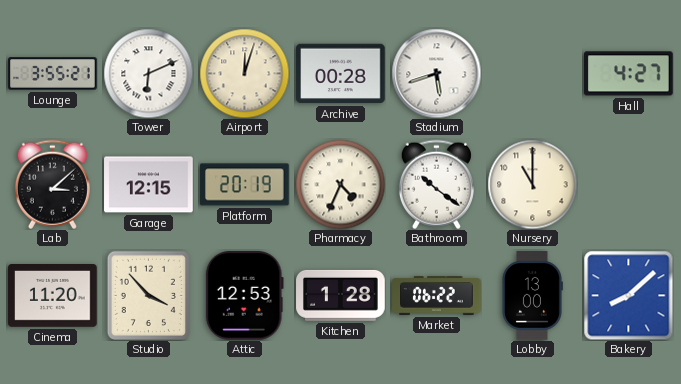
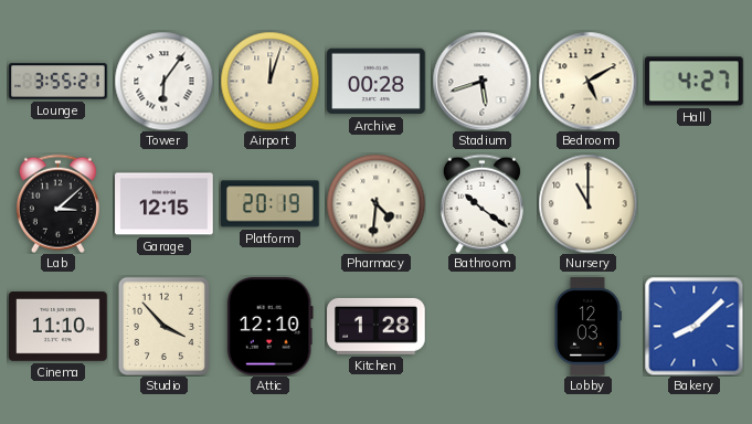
Tower: 6:11 -> 6:06 (163, 81)
Bedroom: none -> 5:10 (587, 81)
Pharmacy: 4:34 -> 4:31 (375, 203)
Cinema: 11:20 -> 11:10 (59, 327)
Attic: 12:53 -> 12:10 (269, 327)
Market: 06:22 -> none (437, 296)
Lobby: 13:00 -> 12:03 (587, 327)
